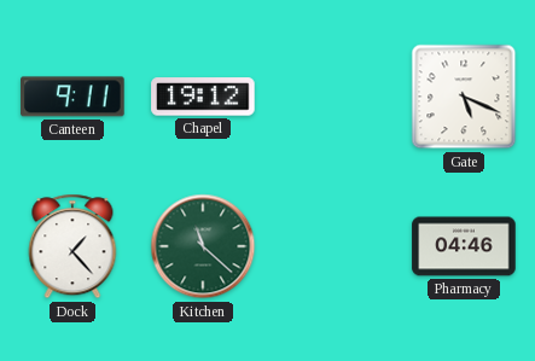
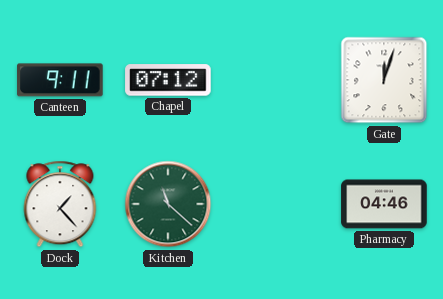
Chapel: 19:12 -> 07:12 (168, 80)
Gate: 5:19 -> 12:03 (384, 80)
